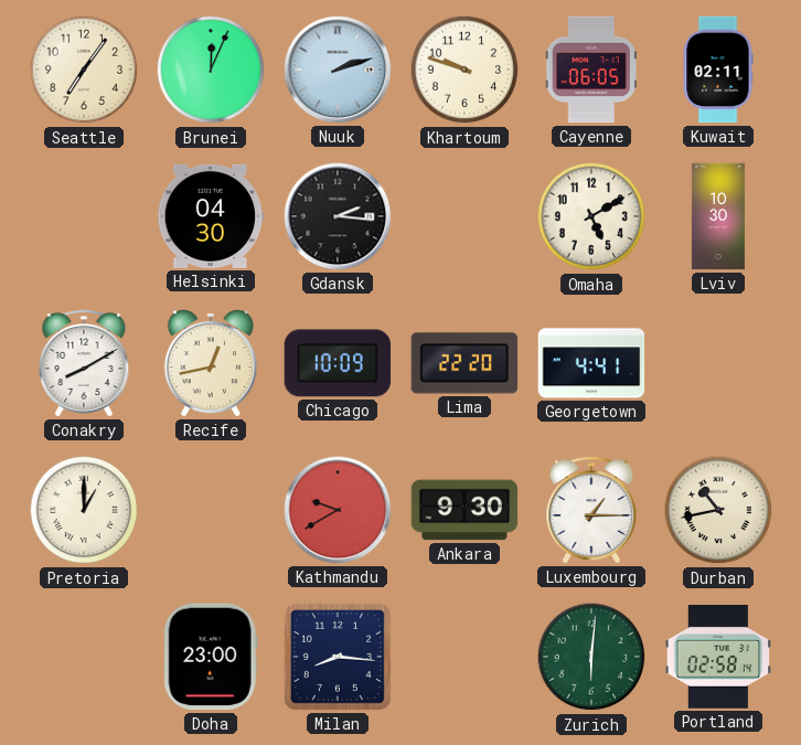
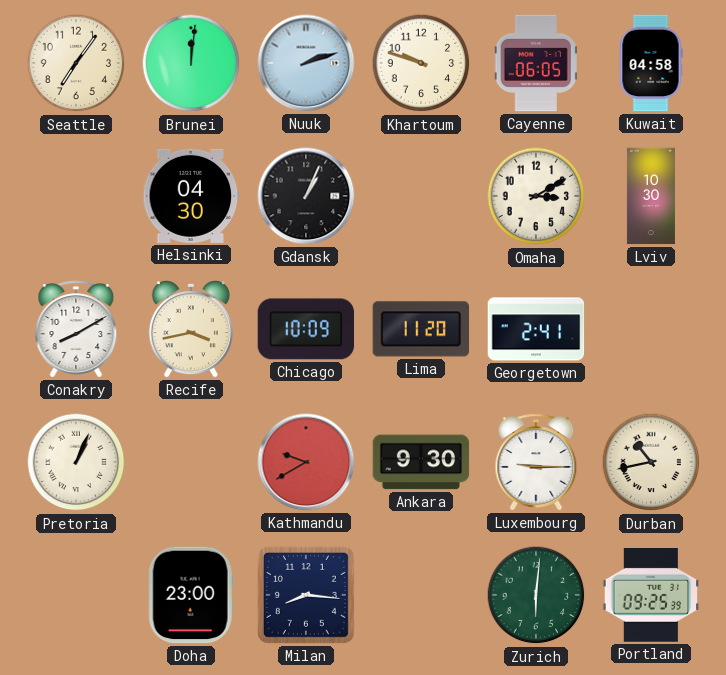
Brunei: 12:04 -> 12:01 (191, 63)
Kuwait: 02:11 -> 04:58 (651, 63)
Gdansk: 2:16 -> 1:04 (306, 196)
Omaha: 5:10 -> 3:10 (536, 196)
Recife: 12:43 -> 3:43 (191, 330)
Lima: 22:20 -> 11:20 (421, 329)
Georgetown: 4:41 -> 2:41 (536, 329)
Pretoria: 1:00 -> 1:04 (76, 462)
Luxembourg: 1:15 -> 9:15 (536, 462)
Portland: 02:58 -> 09:25 (651, 596)
